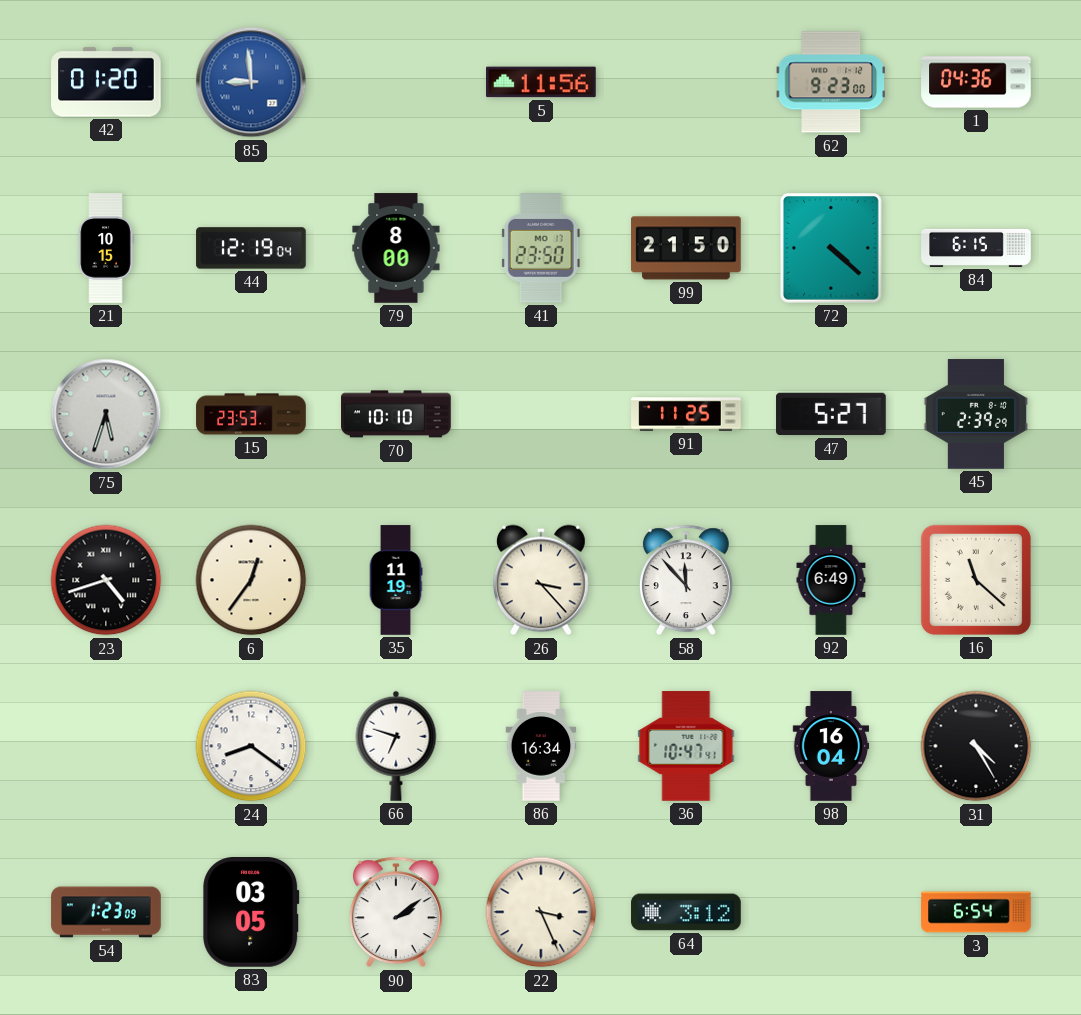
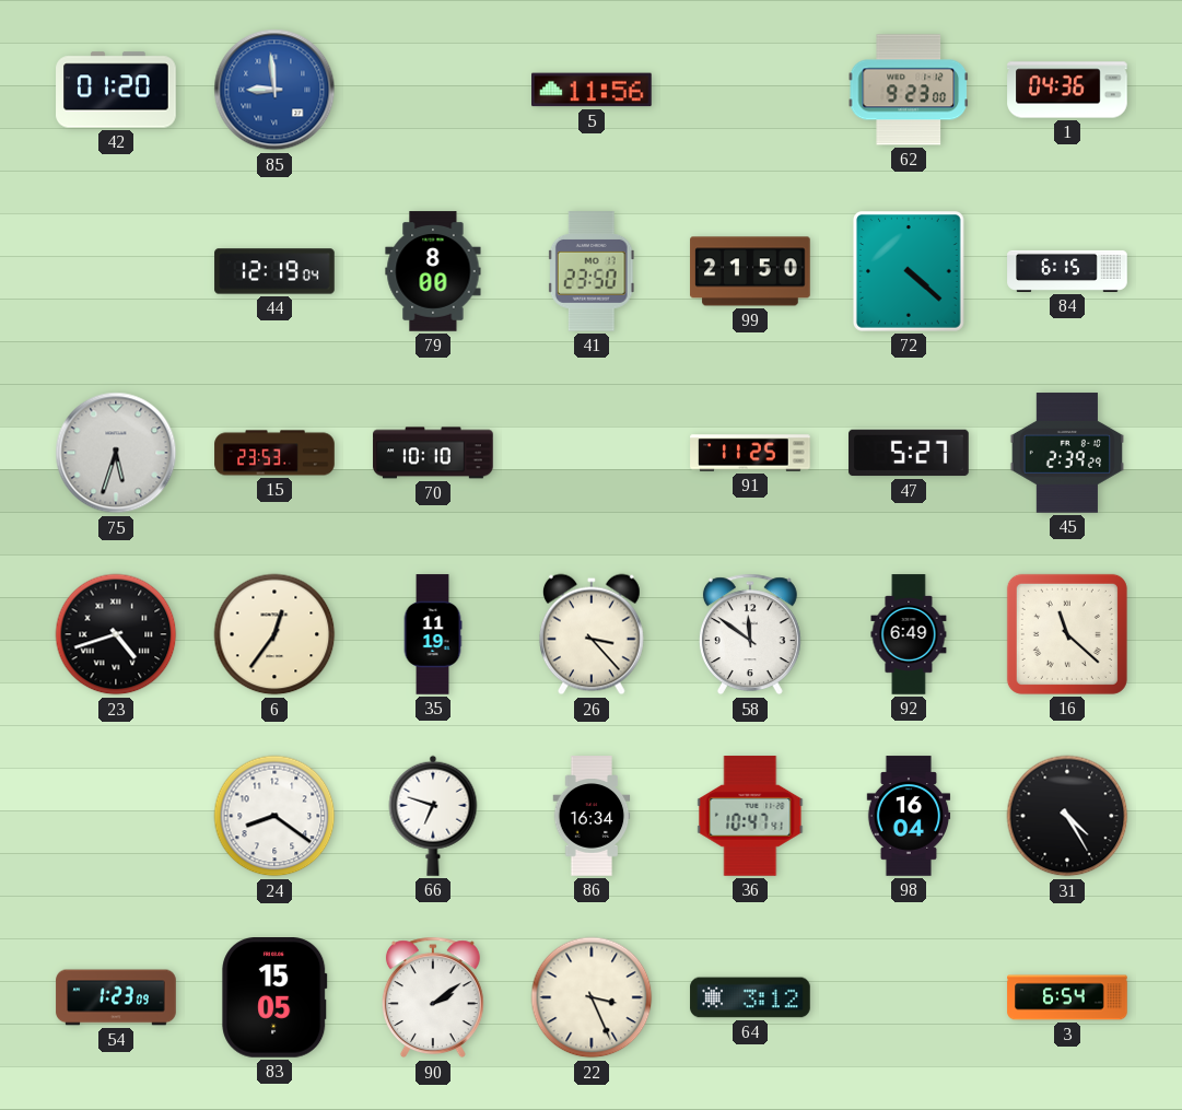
21: 10:15 -> none (106, 248)
58: 11:53 -> 11:51 (750, 634)
83: 03:05 -> 15:05 (274, 998)
